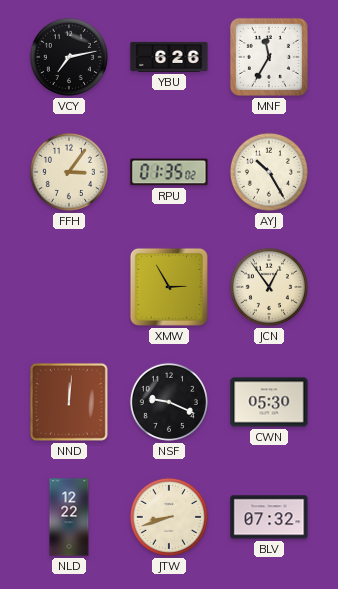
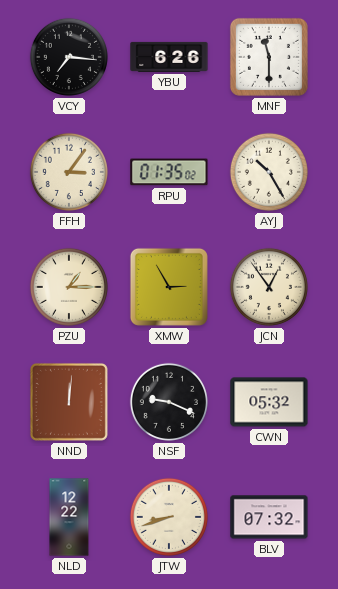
VCY: 7:13 -> 7:16 (69, 57)
MNF: 11:35 -> 11:30 (269, 57)
PZU: none -> 1:15 (69, 287)
CWN: 05:30 -> 05:32 (269, 402)
